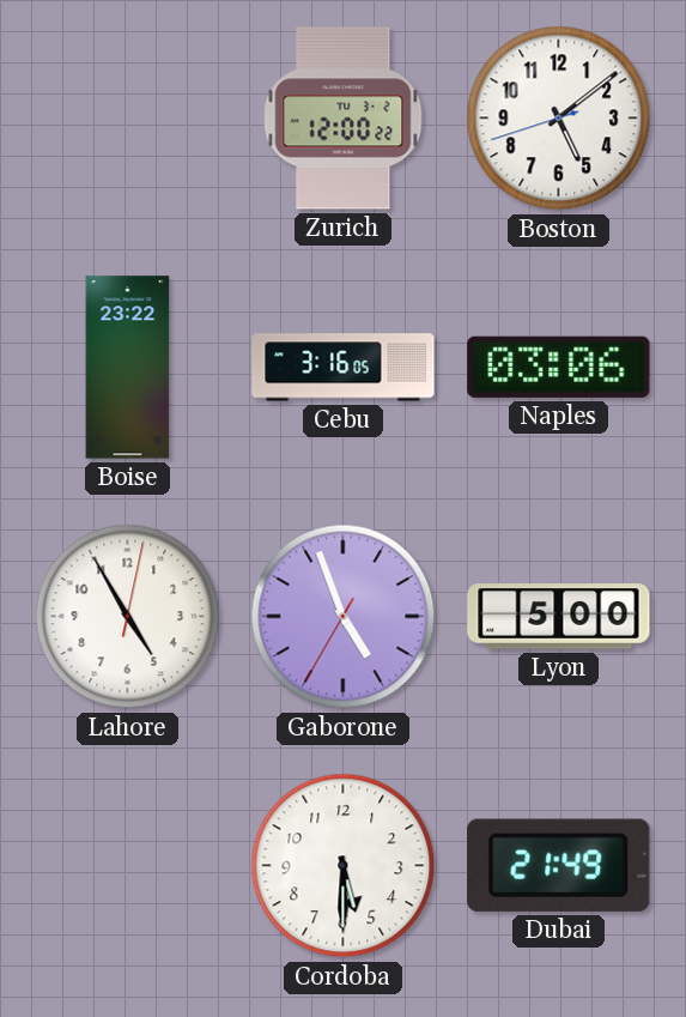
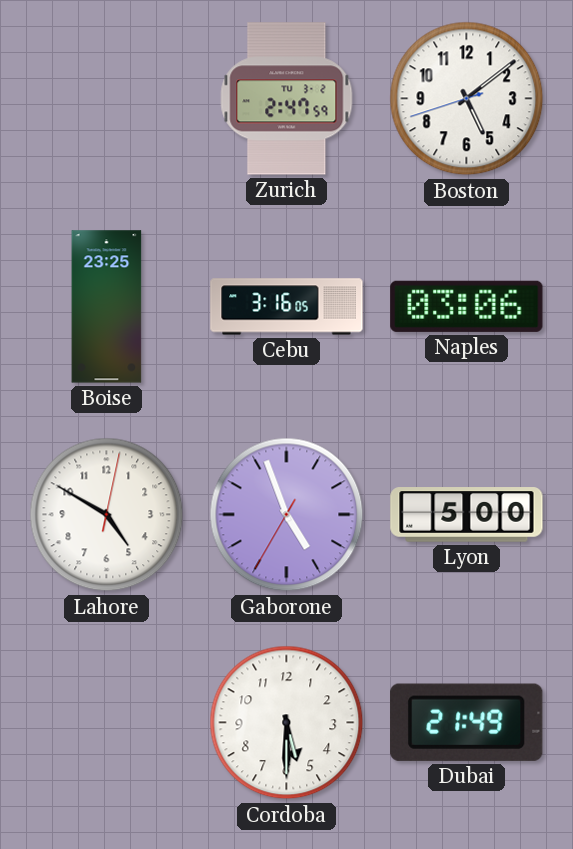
Zurich: 12:00 -> 2:47 (287, 99)
Boise: 23:22 -> 23:25 (107, 307)
Lahore: 4:55 -> 4:50 (107, 515)
